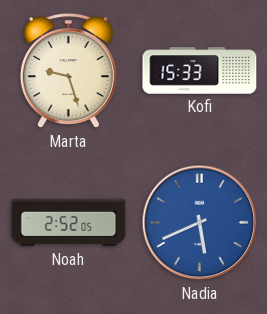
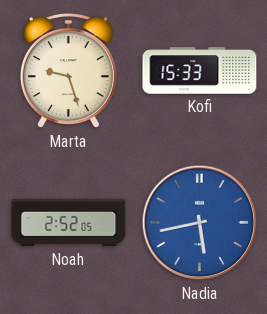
Nadia: 5:41 -> 5:43 (200, 223)
